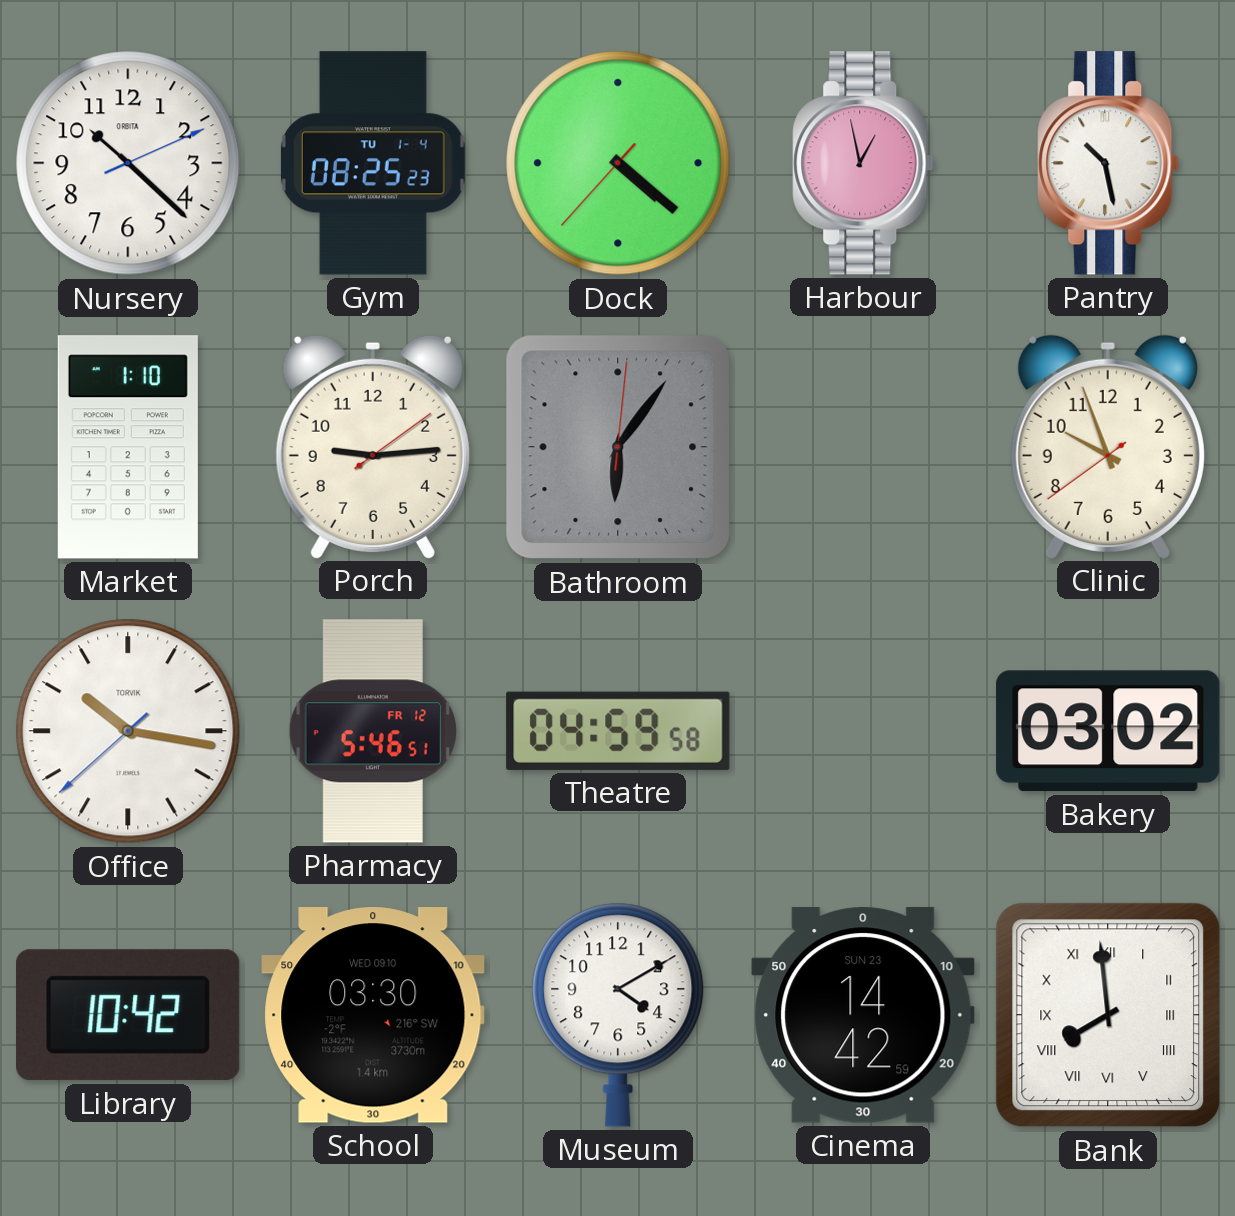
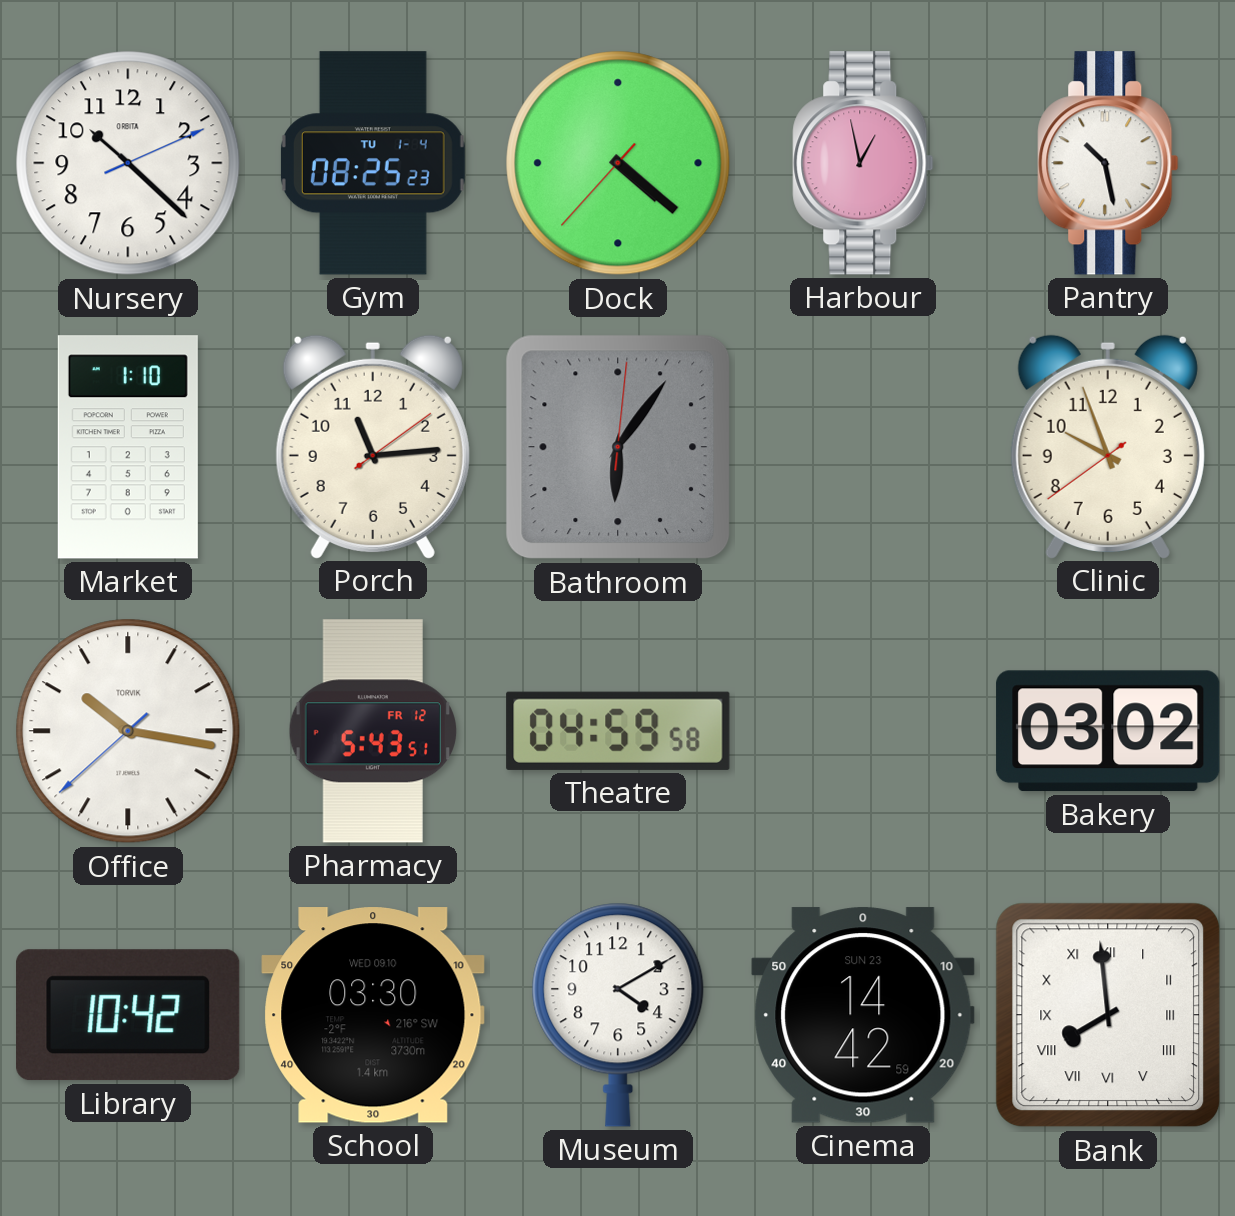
Porch: 9:14 -> 11:14 (373, 446)
Pharmacy: 5:46 -> 5:43 (372, 731)
